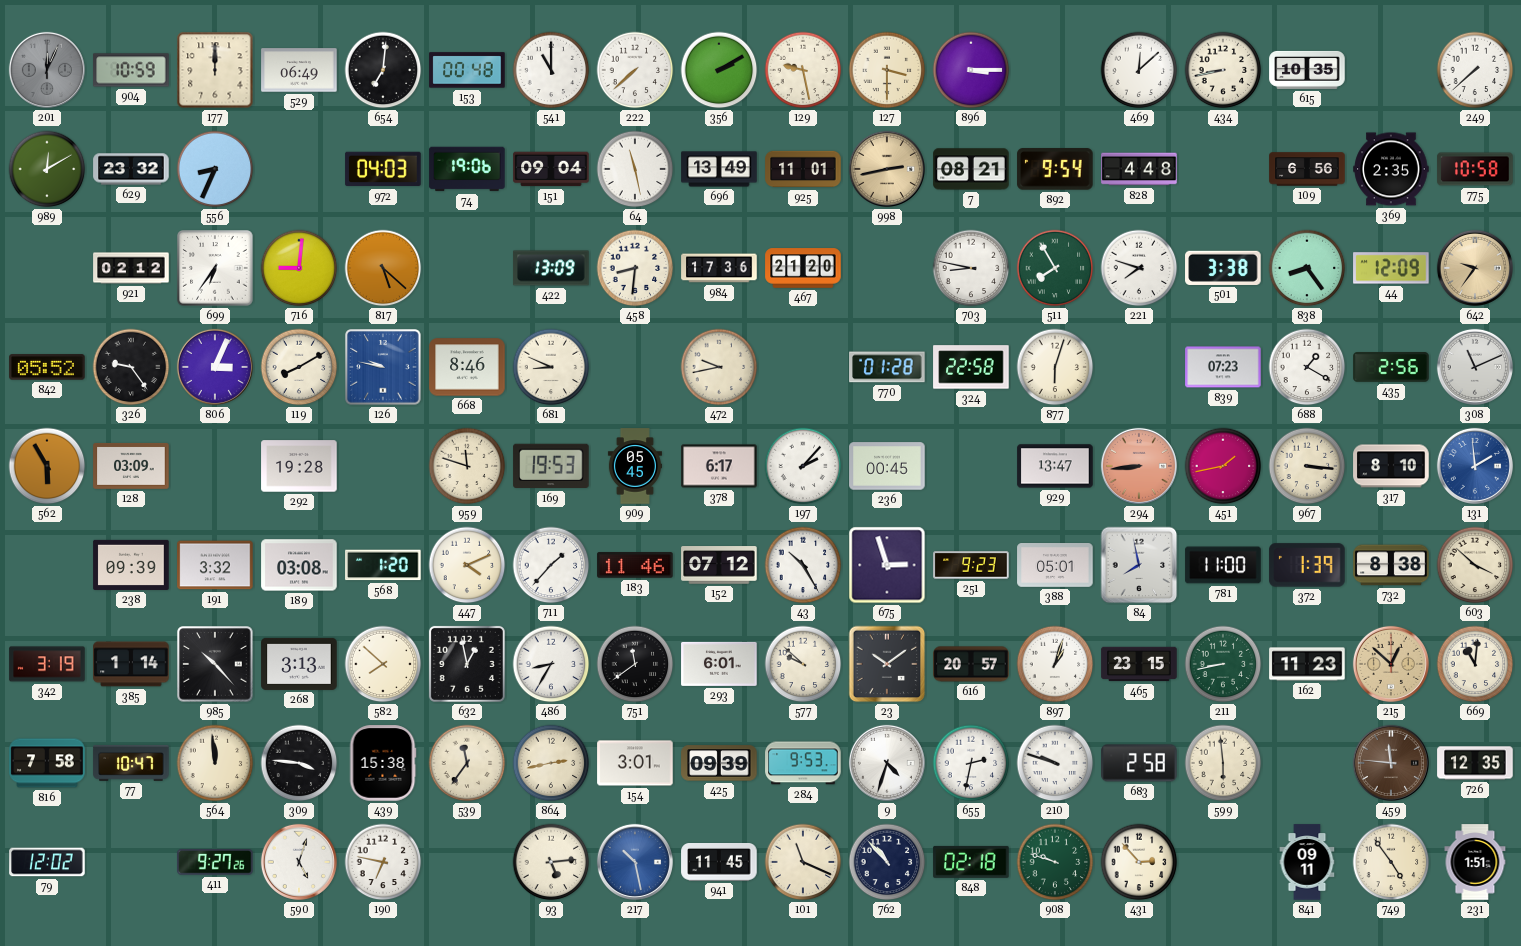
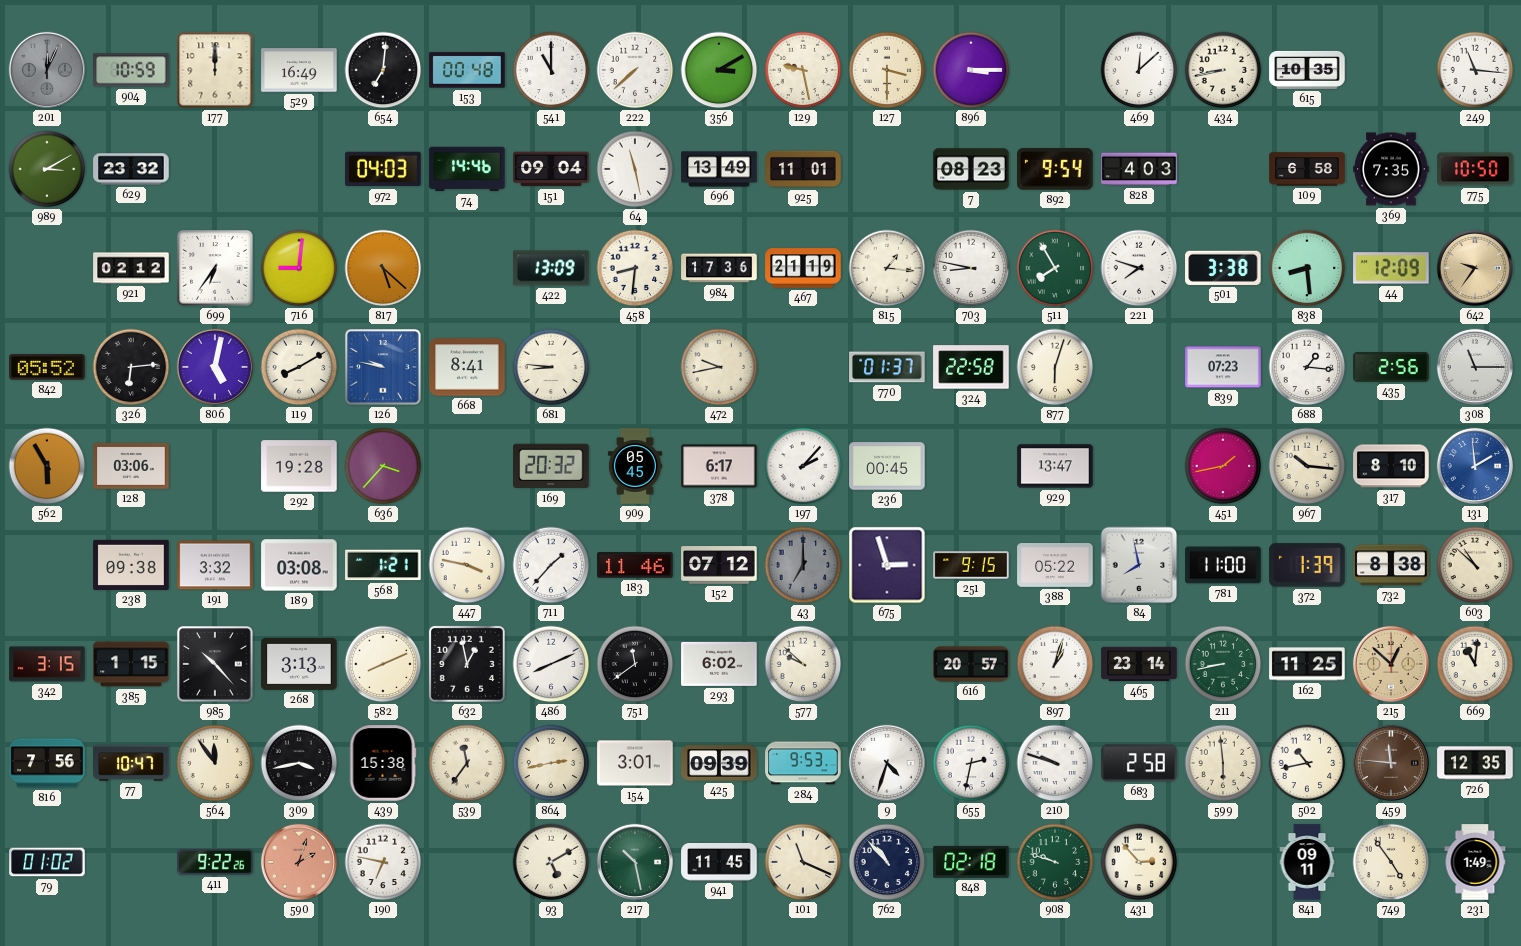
529: 06:49 -> 16:49 (299, 70)
356: 2:10 -> 3:10 (719, 70)
249: 7:38 -> 11:16 (1475, 70)
989: 12:10 -> 3:10 (47, 169)
556: 8:34 -> none (215, 169)
74: 19:06 -> 14:46 (467, 169)
998: 2:43 -> none (887, 169)
7: 08:21 -> 08:23 (971, 169)
828: 4:48 -> 4:03 (1139, 169)
109: 6:56 -> 6:58 (1307, 169)
369: 2:35 -> 7:35 (1391, 169)
775: 10:58 -> 10:50 (1475, 169)
467: 21:20 -> 21:19 (803, 268)
815: none -> 1:16 (887, 268)
838: 8:24 -> 8:29 (1307, 268)
326: 9:24 -> 6:14 (131, 367)
806: 3:04 -> 5:02 (215, 367)
668: 8:46 -> 8:41 (467, 367)
681: 8:49 -> 8:46 (551, 367)
770: 01:28 -> 01:37 (887, 367)
688: 1:20 -> 1:16 (1307, 367)
308: 11:11 -> 11:15 (1475, 367)
128: 03:09 -> 03:06 (131, 466)
636: none -> 3:37 (383, 466)
959: 11:48 -> none (467, 466)
169: 19:53 -> 20:32 (551, 466)
294: 8:44 -> none (1139, 466)
967: 3:16 -> 10:16 (1307, 466)
238: 09:39 -> 09:38 (131, 565)
568: 1:20 -> 1:21 (383, 565)
447: 4:11 -> 3:47 (467, 565)
43: 10:25 -> 7:00 (803, 565)
43 dial: white -> grey (803, 565)
251: 9:23 -> 9:15 (971, 565)
388: 05:01 -> 05:22 (1055, 566)
603: 3:52 -> 10:52 (1475, 565)
342: 3:19 -> 3:15 (47, 664)
385: 1:14 -> 1:15 (131, 664)
582: 7:52 -> 8:11 (383, 664)
486: 8:35 -> 8:11 (551, 664)
293: 6:01 -> 6:02 (719, 664)
23: 10:09 -> none (887, 664)
465: 23:15 -> 23:14 (1139, 664)
162: 11:23 -> 11:25 (1307, 664)
816: 7:58 -> 7:56 (47, 763)
564: 11:59 -> 11:54 (215, 763)
309: 3:46 -> 3:43 (299, 763)
502: none -> 10:43 (1307, 763)
79: 12:02 -> 01:02 (47, 862)
411: 9:27 -> 9:22 (215, 862)
590: 5:03 -> 2:03 (299, 862)
590 dial: white -> salmon (299, 862)
93: 5:14 -> 5:10 (551, 862)
217 dial: blue -> green (635, 862)
231: 1:51 -> 1:49 (1475, 862)
